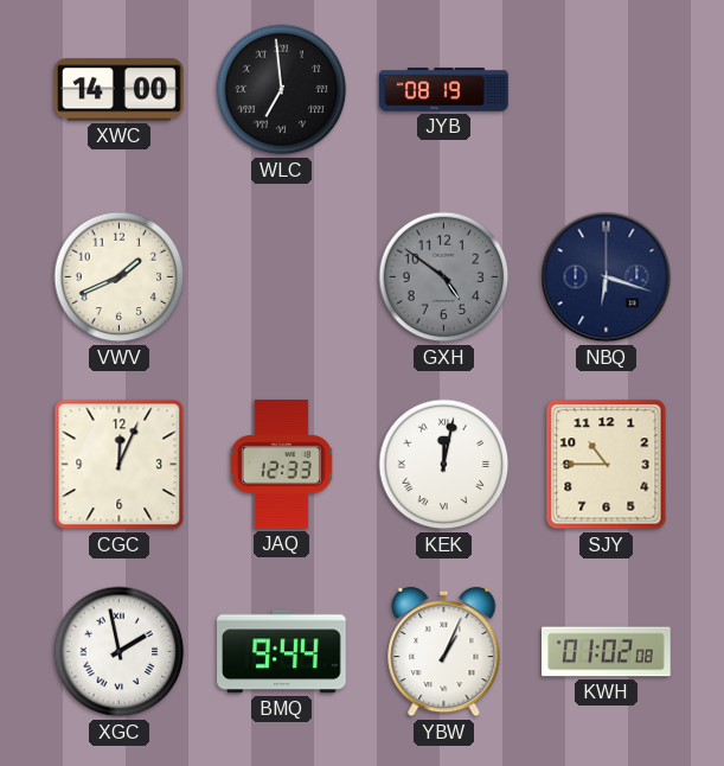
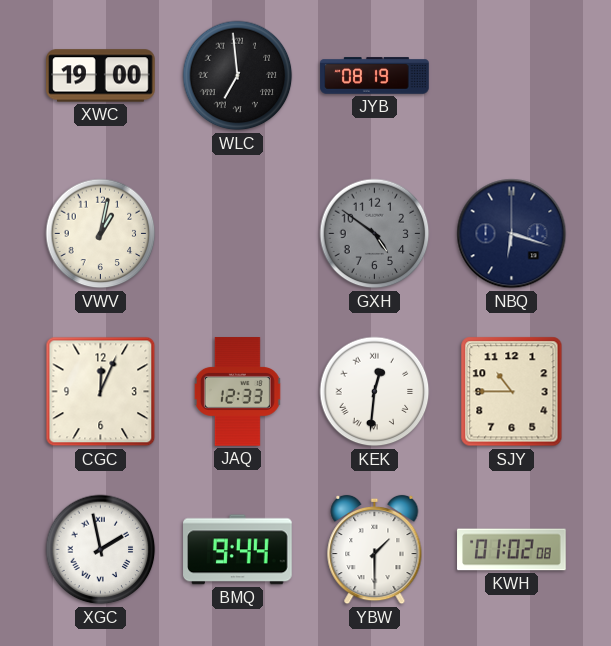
XWC: 14:00 -> 19:00 (101, 76)
VWV: 1:41 -> 1:02 (101, 234)
KEK: 12:02 -> 12:31 (375, 392)
YBW: 1:04 -> 1:30 (375, 550)
